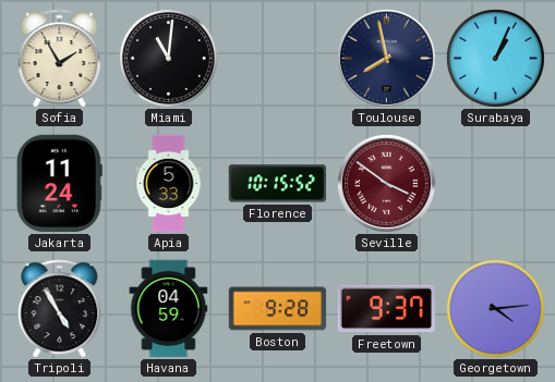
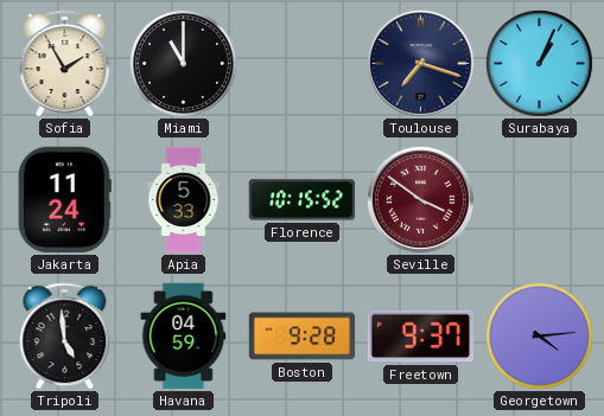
Miami: 11:01 -> 11:00 (184, 64)
Toulouse: 7:58 -> 7:18 (420, 63)
Tripoli: 4:55 -> 4:59 (65, 337)
